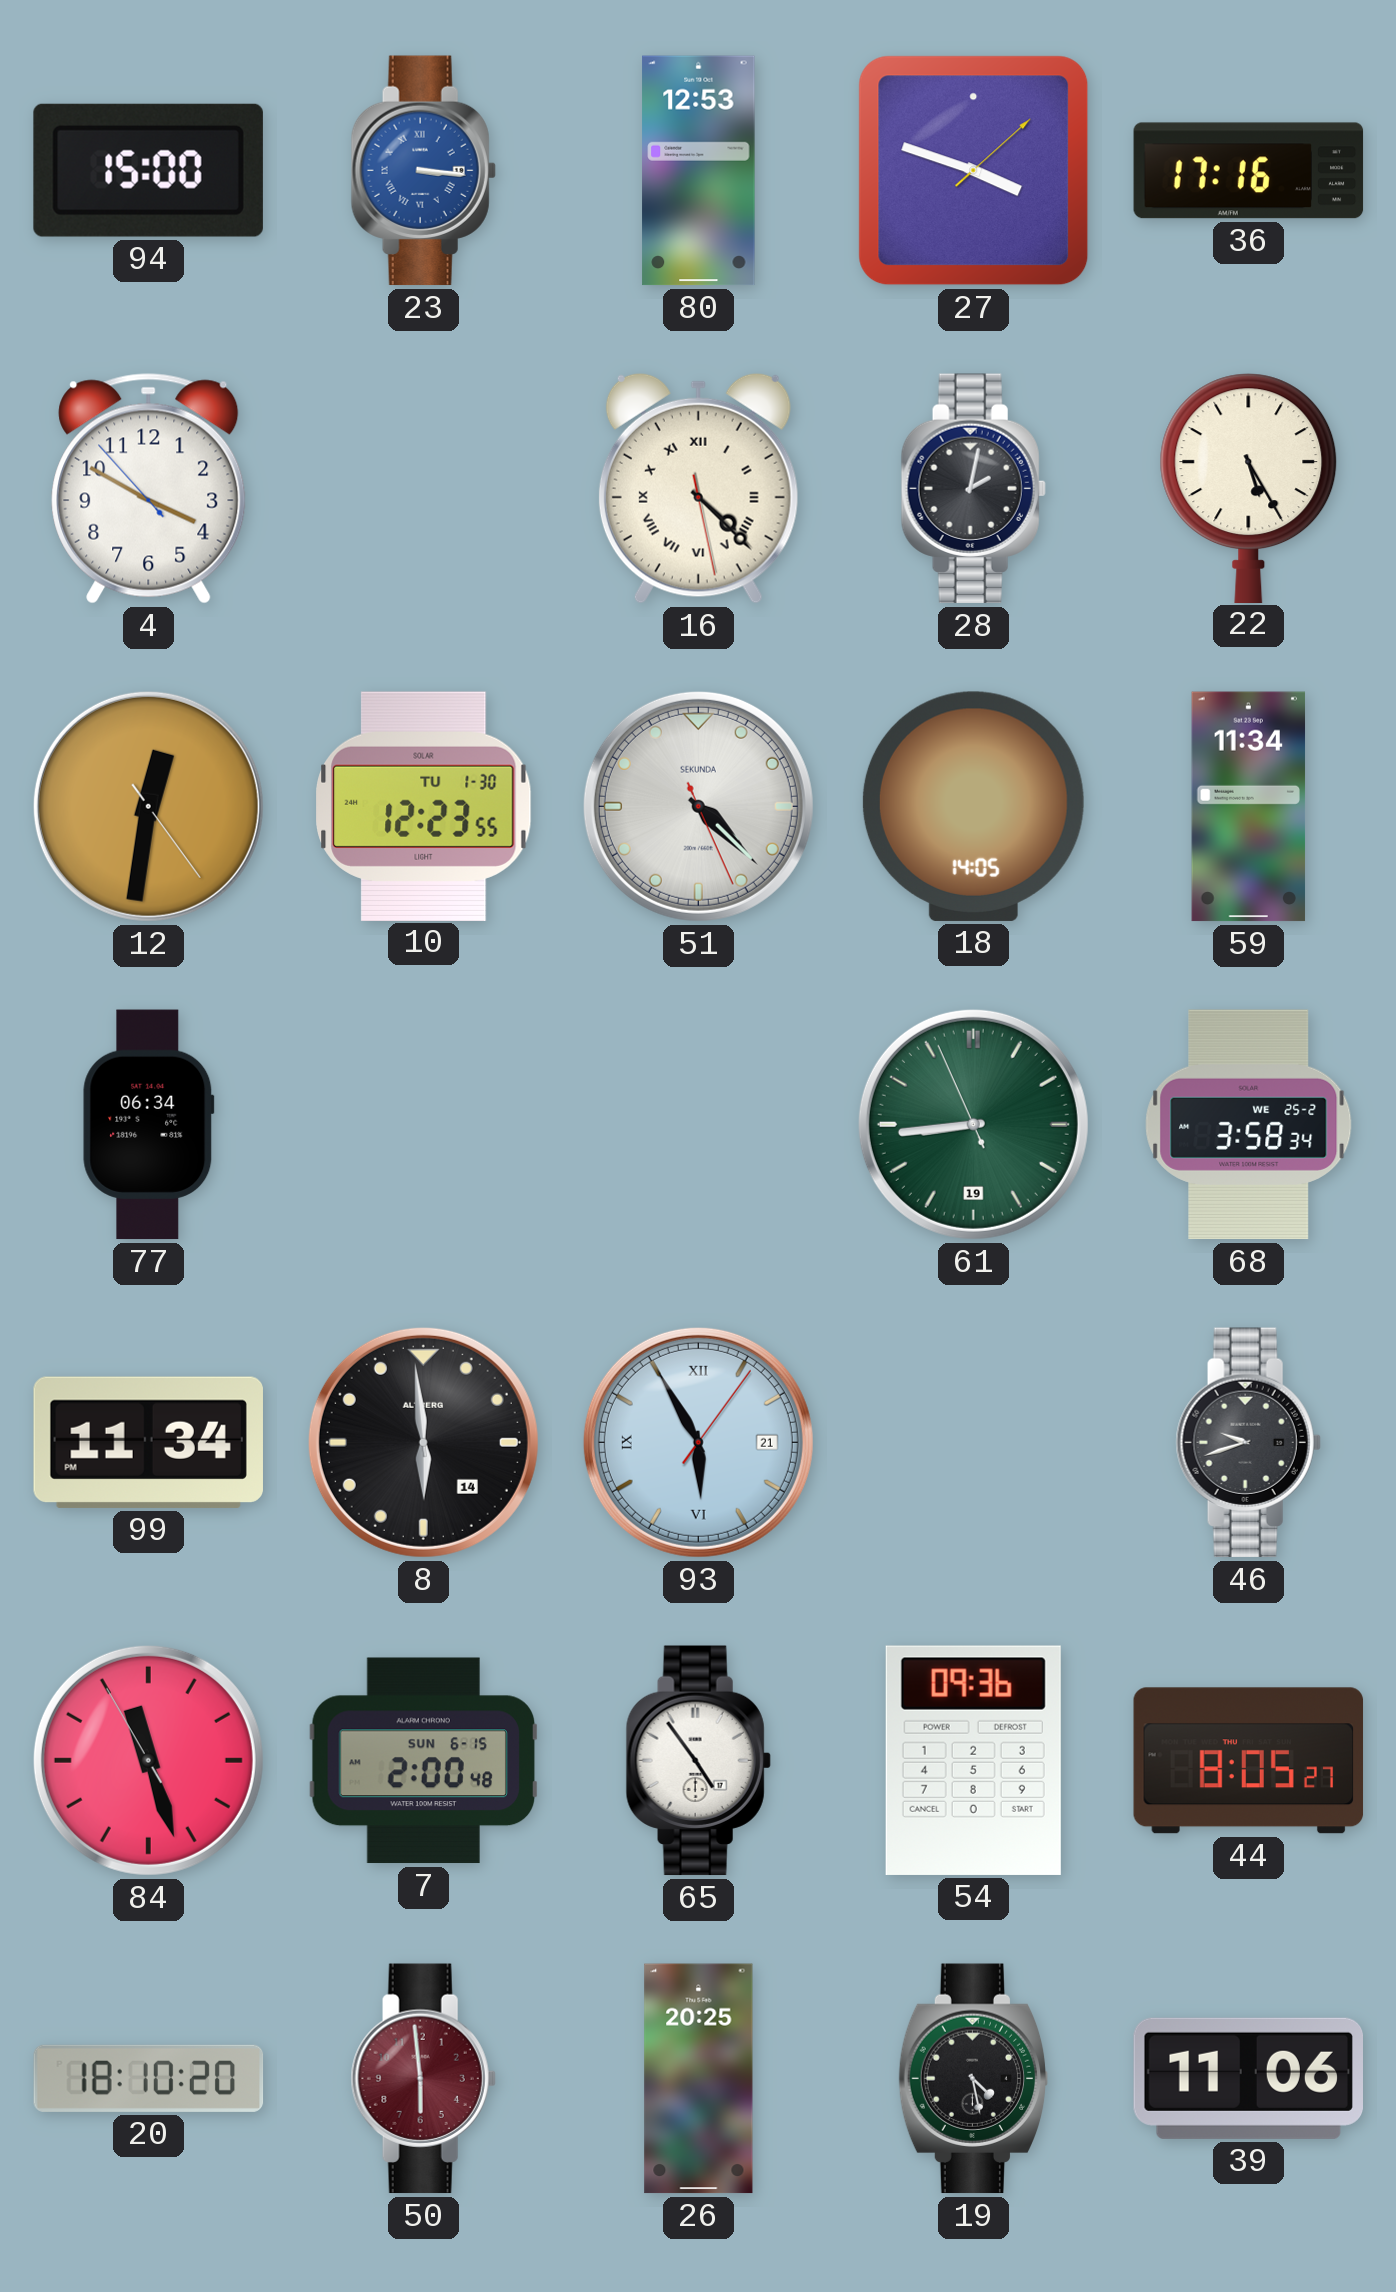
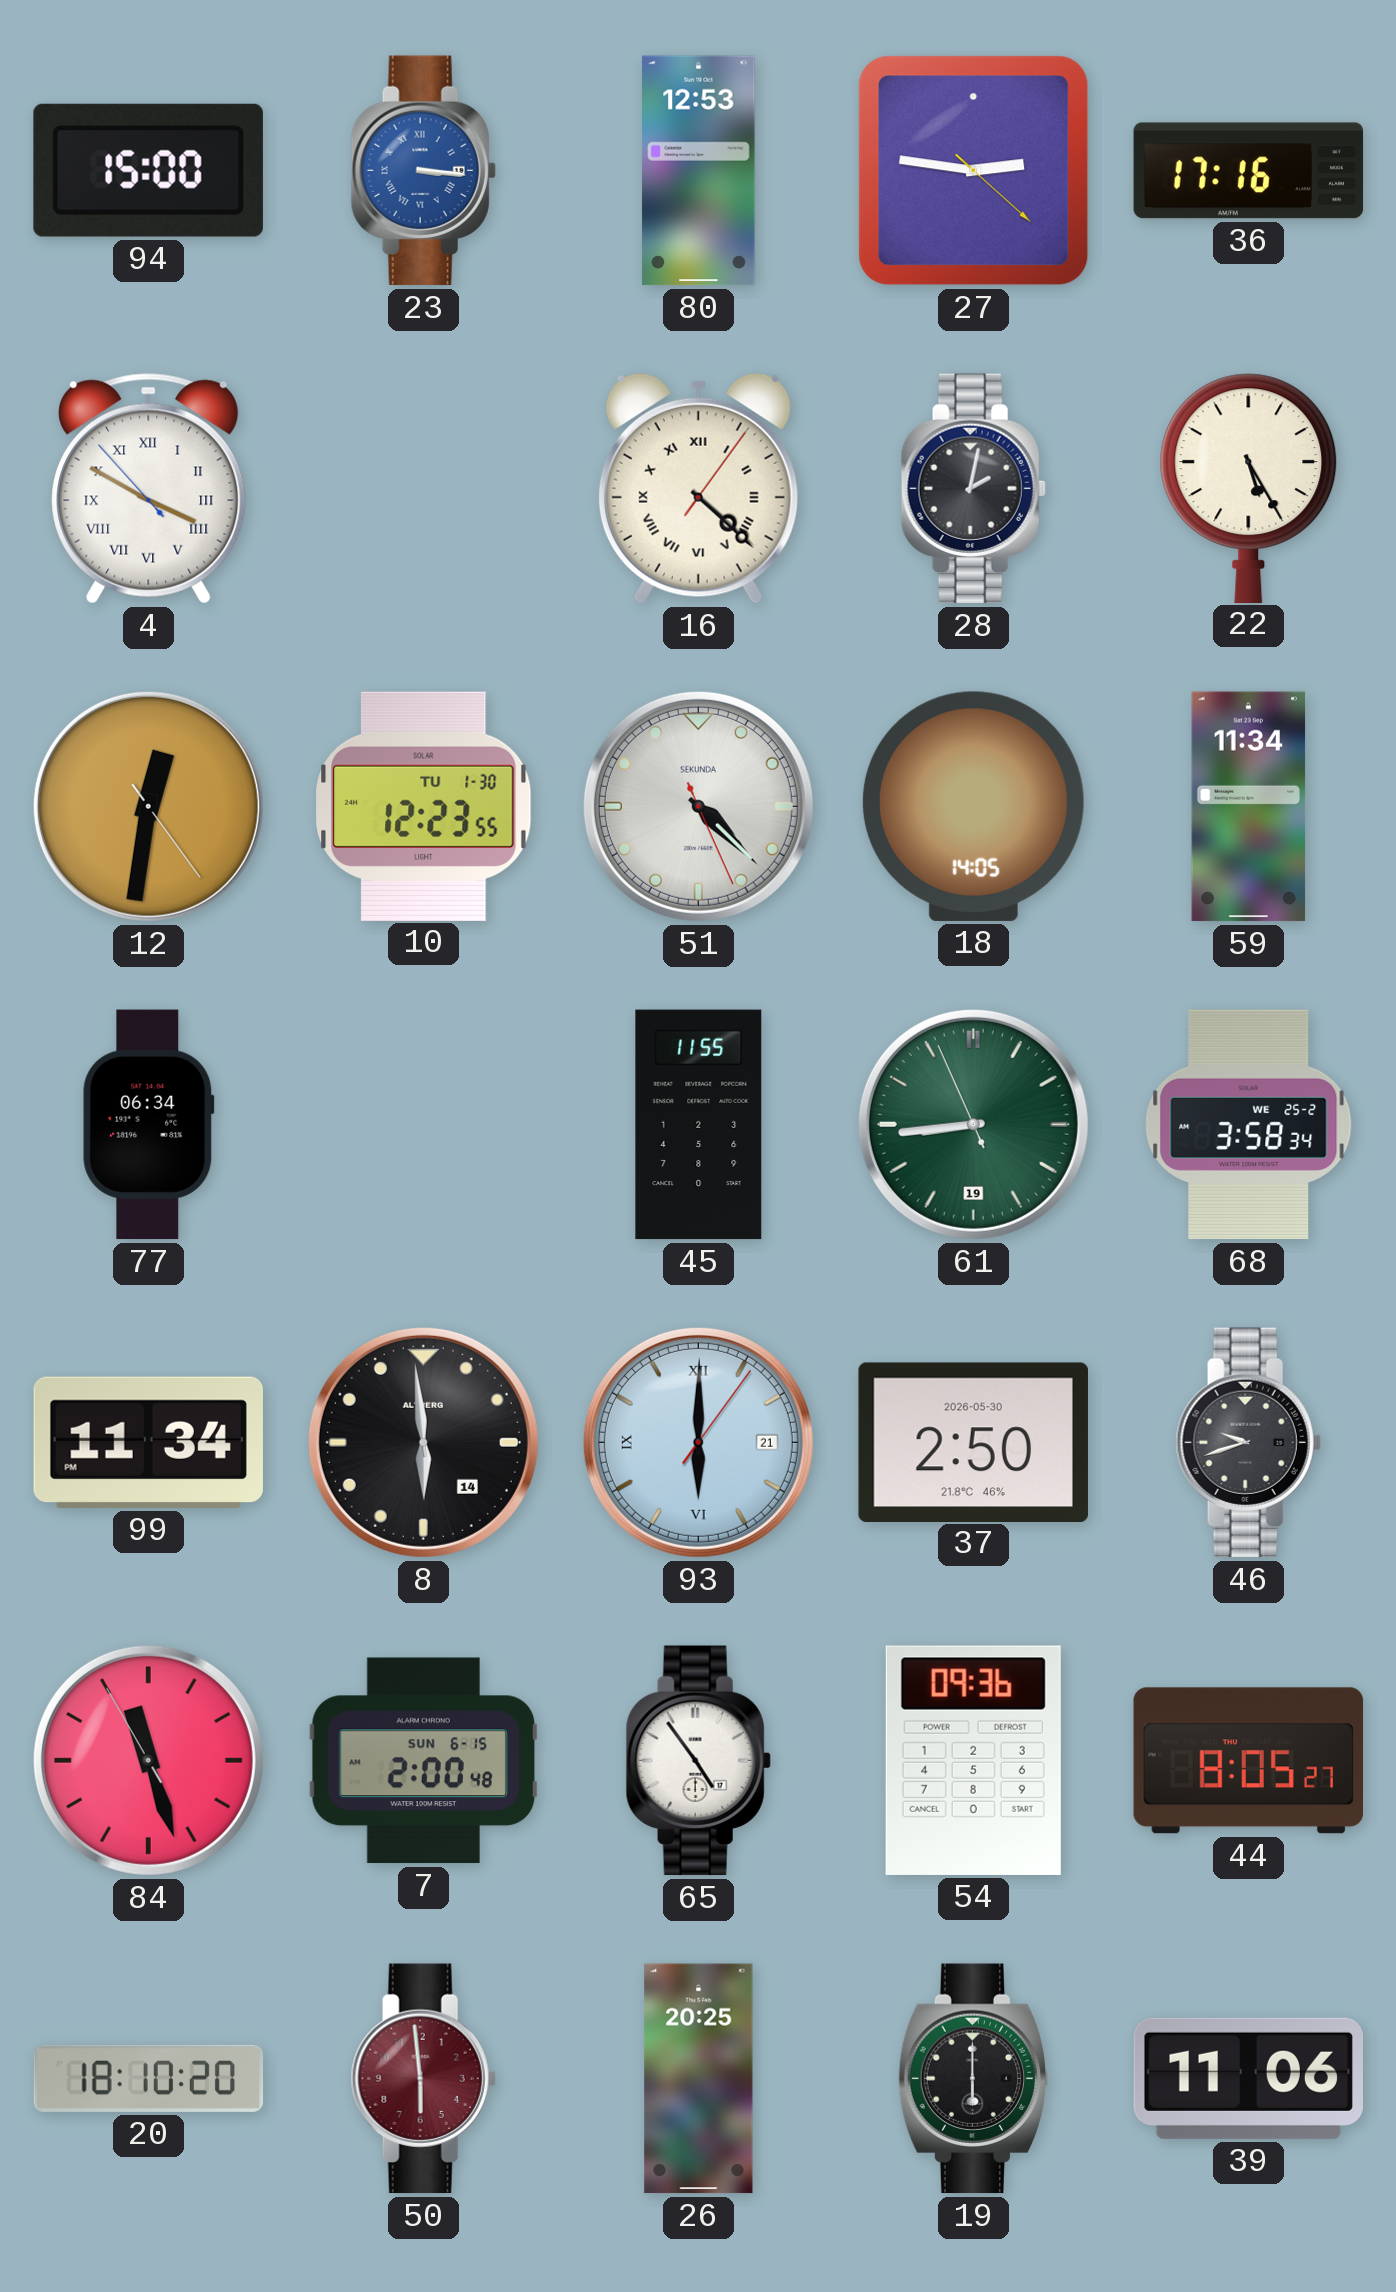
27: 3:48 -> 2:46 (974, 171)
4 numerals: Arabic -> Roman (149, 489)
16: 4:22:28 -> 4:22:06 (698, 488)
45: none -> 11:55 (699, 1125)
93: 5:55 -> 6:00 (698, 1442)
37: none -> 2:50 (973, 1442)
19: 4:28 -> 6:00 (974, 2079)
